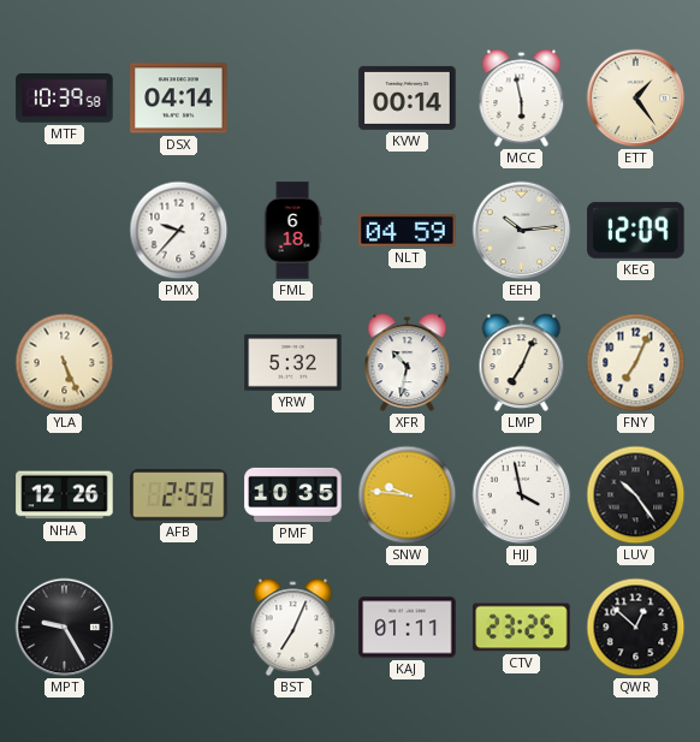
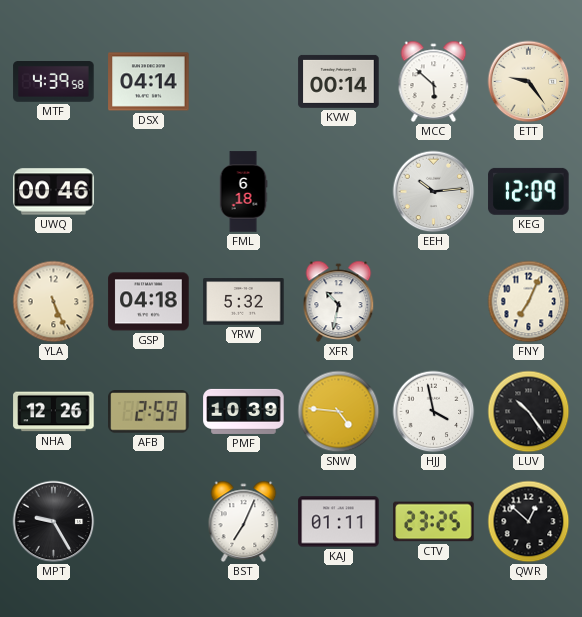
MTF: 10:39 -> 4:39 (54, 82)
MCC: 5:58 -> 5:52 (434, 82)
ETT: 1:24 -> 9:24 (529, 82)
UWQ: none -> 00:46 (54, 192)
PMX: 9:37 -> none (179, 231)
NLT: 04:59 -> none (408, 231)
GSP: none -> 04:18 (149, 302)
LMP: 7:04 -> none (522, 363)
PMF: 10:35 -> 10:39 (244, 411)
SNW: 9:46 -> 4:46 (339, 412)
